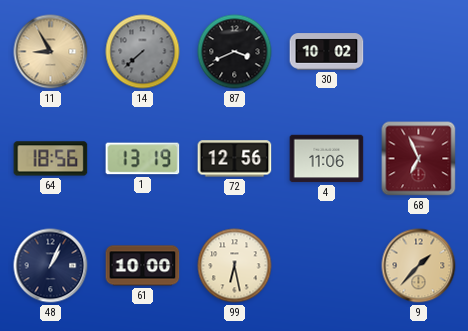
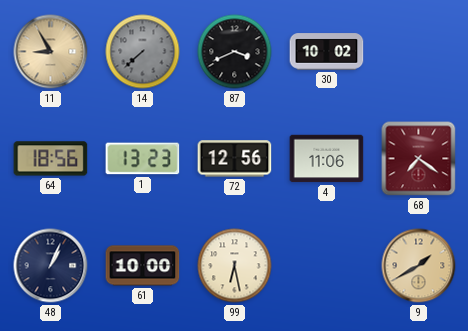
1: 13:19 -> 13:23 (143, 159)
68: 6:56 -> 7:21 (419, 159)
9: 1:37 -> 1:40 (419, 266)
